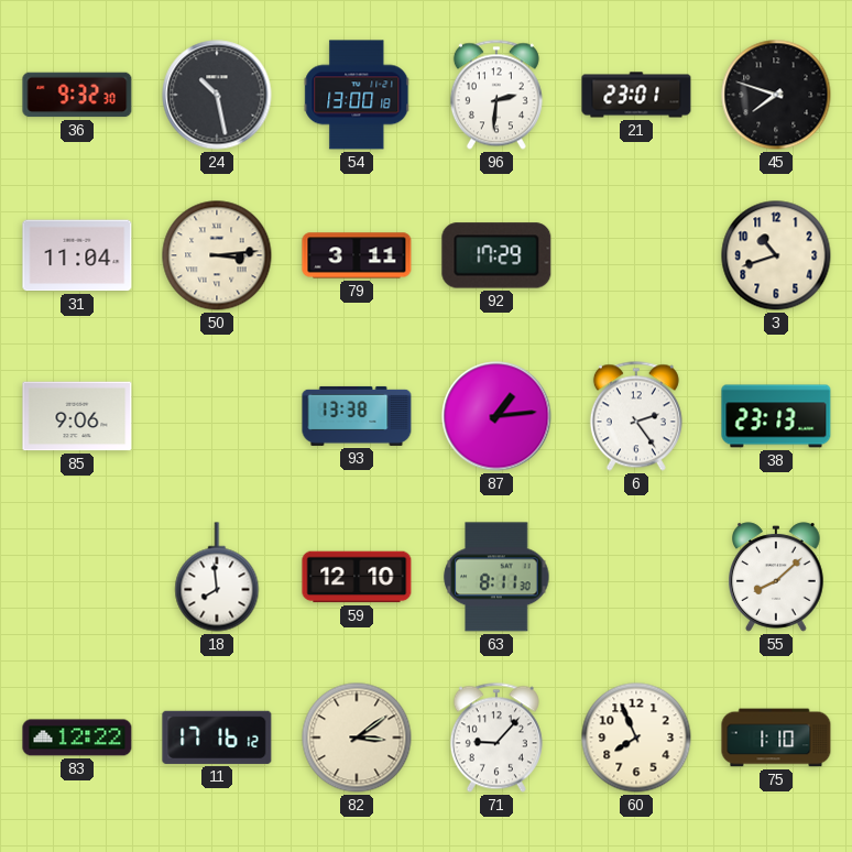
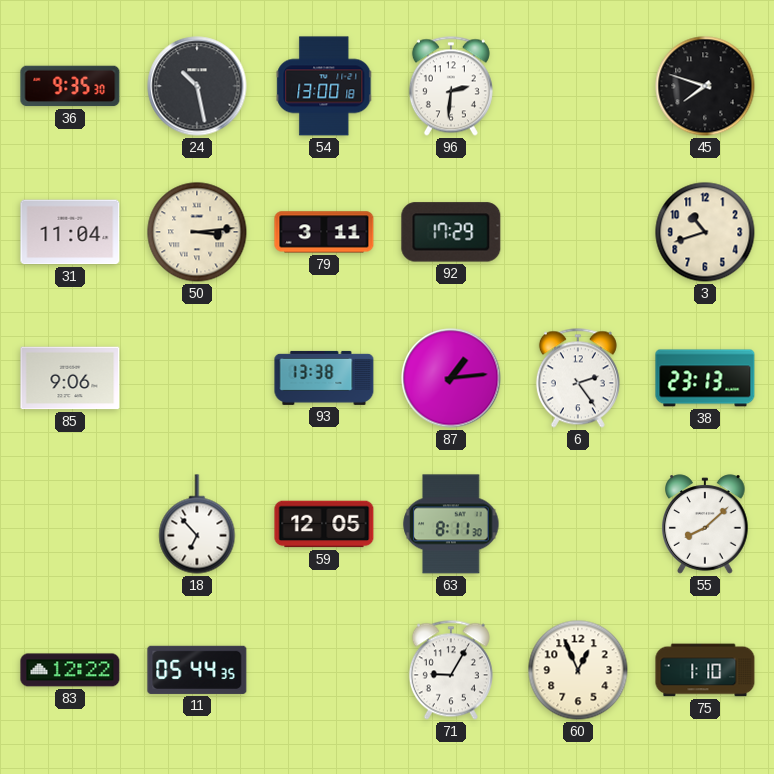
36: 9:32 -> 9:35 (70, 86)
21: 23:01 -> none (636, 95)
18: 7:59 -> 6:53 (197, 524)
59: 12:10 -> 12:05 (324, 524)
11: 17:16 -> 05:44 (197, 670)
82: 3:09 -> none (357, 738)
71: 9:07 -> 9:05 (451, 670)
60: 7:56 -> 12:56 (578, 670)
